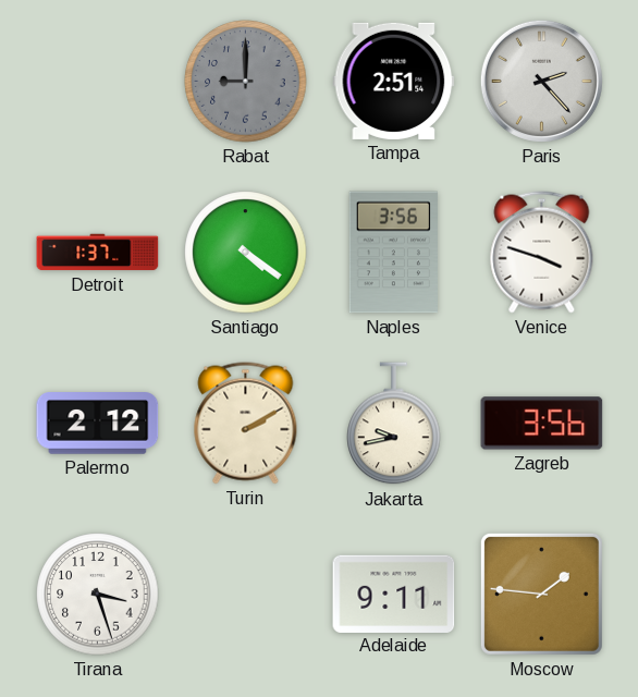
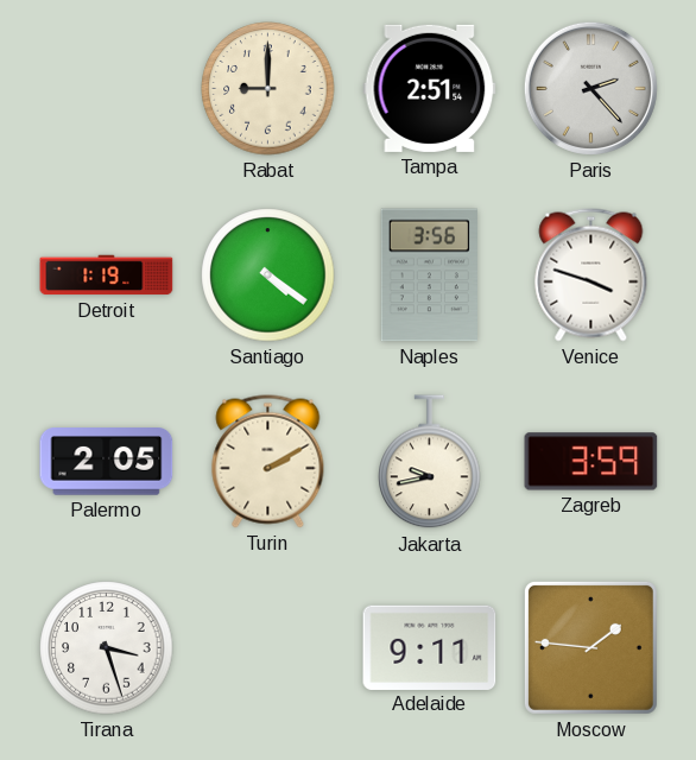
Rabat dial: grey -> cream (268, 89)
Detroit: 1:37 -> 1:19 (107, 275)
Palermo: 2:12 -> 2:05 (107, 462)
Zagreb: 3:56 -> 3:59 (591, 462)
